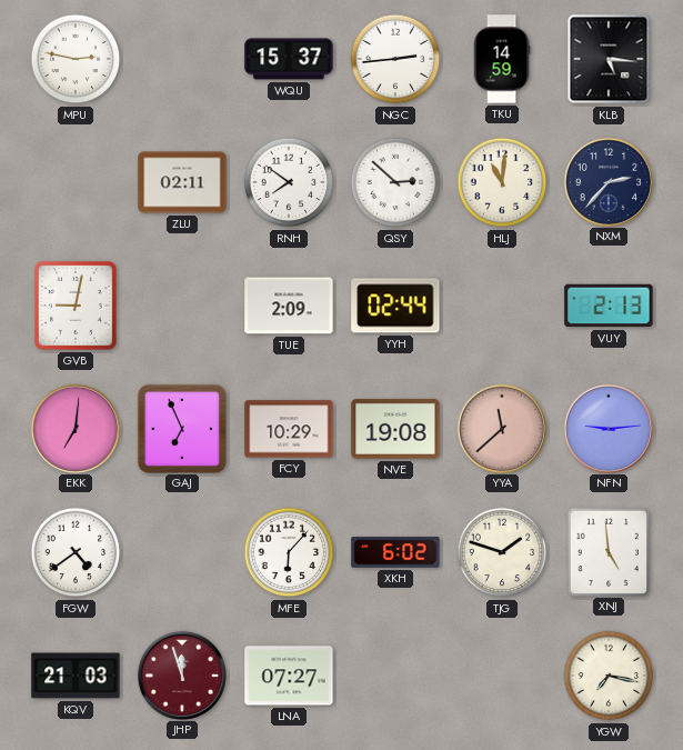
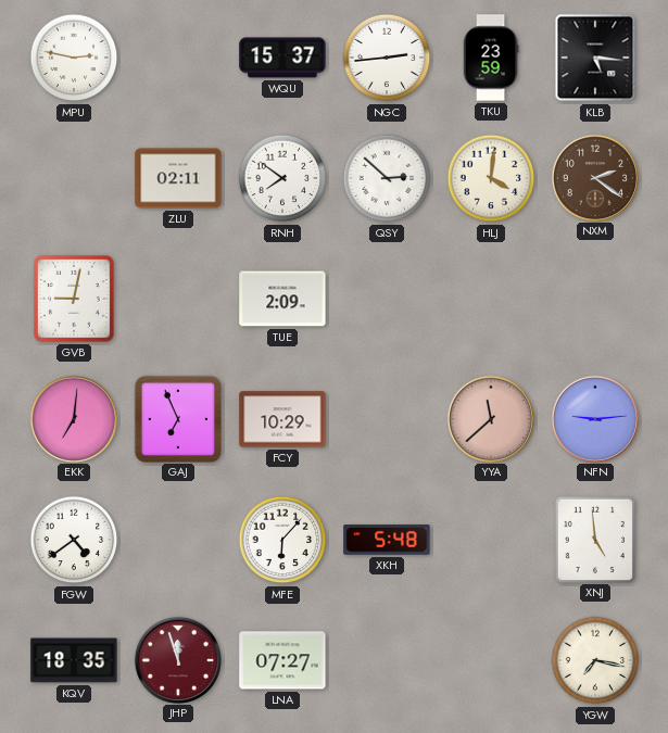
TKU: 14:59 -> 23:59 (491, 58)
HLJ: 11:01 -> 4:01 (491, 178)
NXM: 2:37 -> 2:21 (594, 177)
NXM dial: navy -> brown (594, 177)
YYH: 02:44 -> none (395, 306)
VUY: 2:13 -> none (609, 306)
NVE: 19:08 -> none (395, 429)
XKH: 6:02 -> 5:48 (387, 540)
TJG: 1:48 -> none (502, 552)
KQV: 21:03 -> 18:35 (74, 660)
